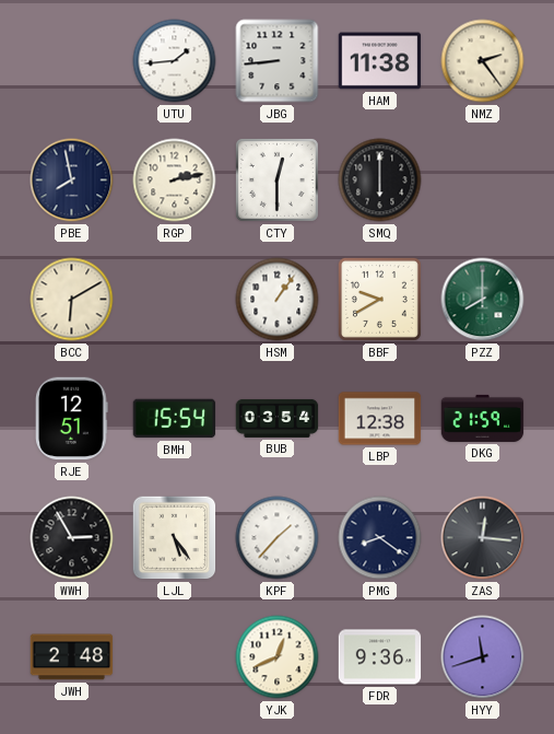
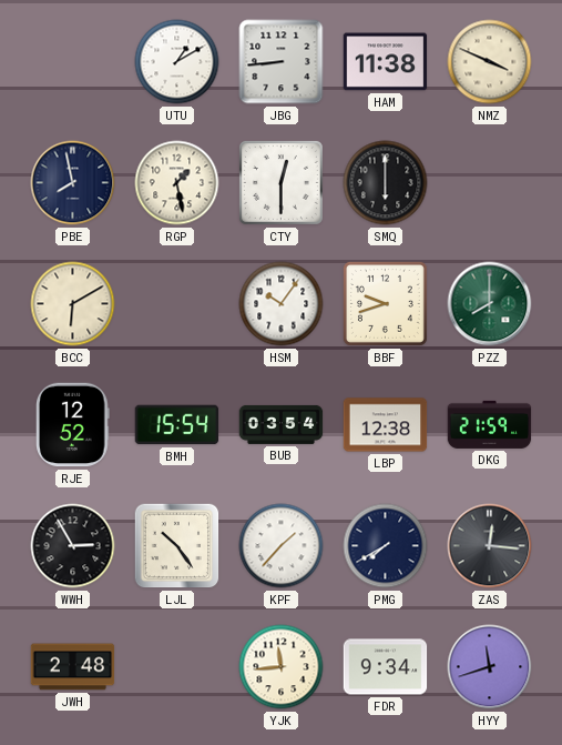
UTU: 1:44 -> 1:10 (177, 62)
NMZ: 2:24 -> 3:49 (490, 62)
RGP: 2:13 -> 1:28 (177, 183)
HSM: 1:06 -> 10:06 (282, 304)
BBF: 9:40 -> 9:42 (385, 303)
RJE: 12:51 -> 12:52 (73, 425)
LJL: 5:24 -> 10:24 (177, 546)
PMG: 8:21 -> 7:40 (386, 546)
YJK: 12:41 -> 11:44 (282, 667)
FDR: 9:36 -> 9:34 (386, 667)
